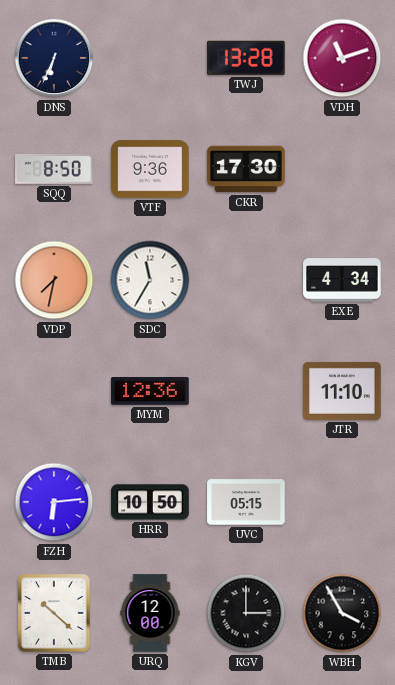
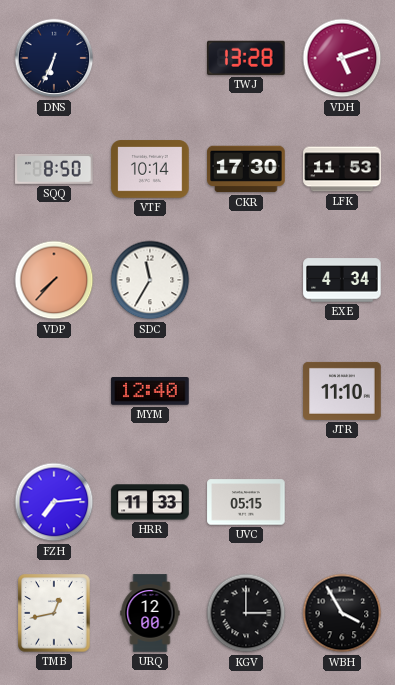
VDH: 11:12 -> 5:12 (342, 58)
VTF: 9:36 -> 10:14 (150, 169)
LFK: none -> 11:53 (342, 169)
VDP: 7:32 -> 7:37 (54, 280)
MYM: 12:36 -> 12:40 (150, 392)
FZH: 6:14 -> 7:14 (54, 502)
HRR: 10:50 -> 11:33 (150, 502)
TMB: 10:22 -> 12:43 (54, 613)
